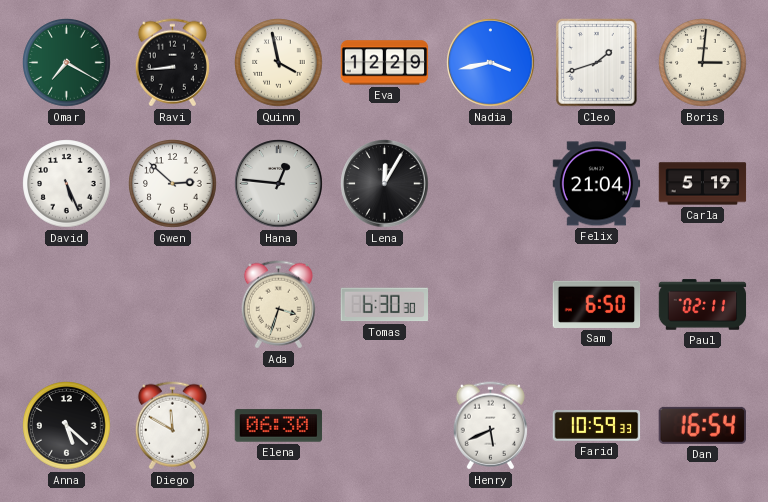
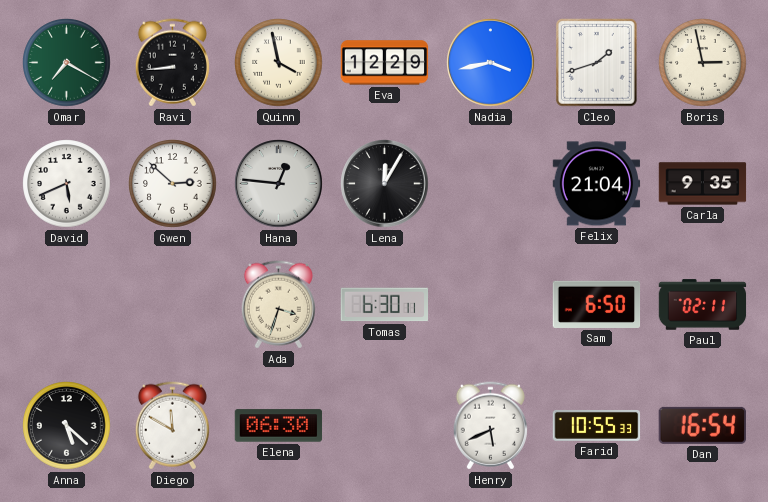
Boris: 3:01 -> 2:58 (703, 63)
David: 5:26 -> 5:41 (67, 184)
Carla: 5:19 -> 9:35 (703, 184)
Tomas: 6:30:30 -> 6:30:11 (385, 305)
Farid: 10:59 -> 10:55 (597, 426)
